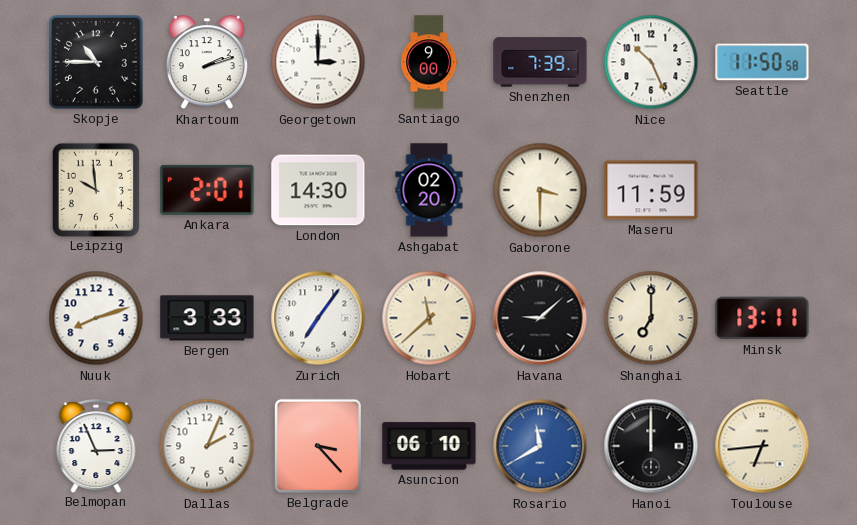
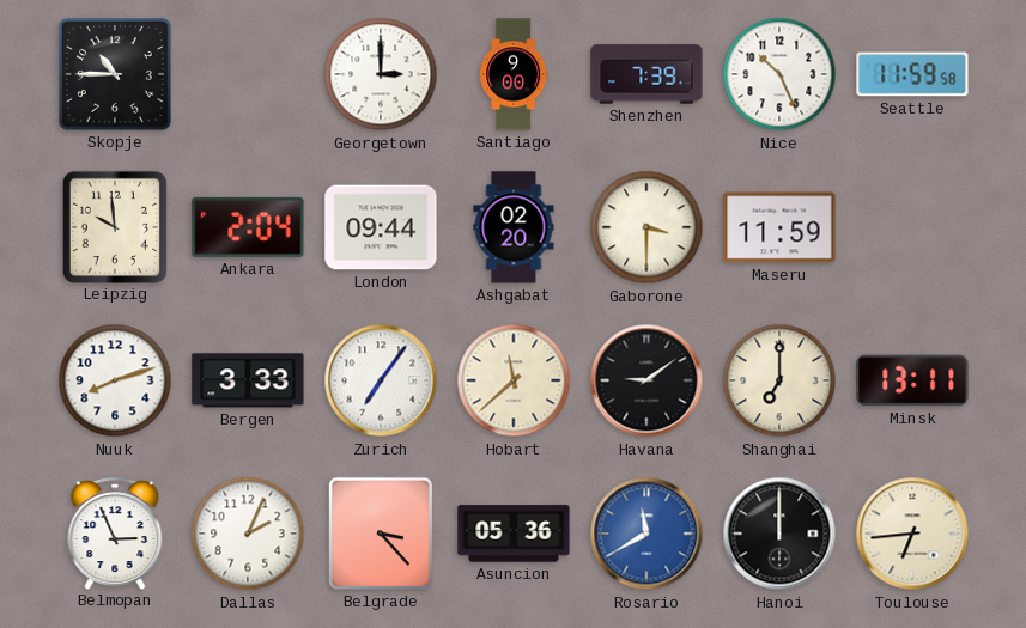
Khartoum: 2:12 -> none (207, 63)
Seattle: 11:50 -> 11:59 (912, 74)
Ankara: 2:01 -> 2:04 (248, 227)
London: 14:30 -> 09:44 (381, 227)
Havana: 9:08 -> 9:09 (646, 380)
Asuncion: 06:10 -> 05:36 (514, 534)
